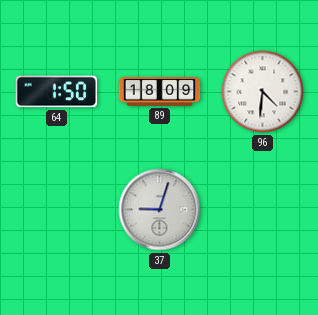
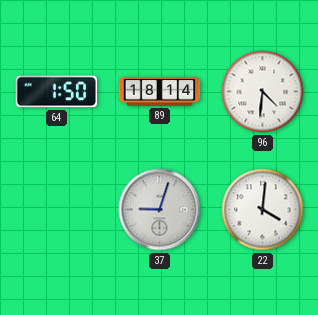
89: 18:09 -> 18:14 (160, 92)
22: none -> 4:01 (263, 210)
